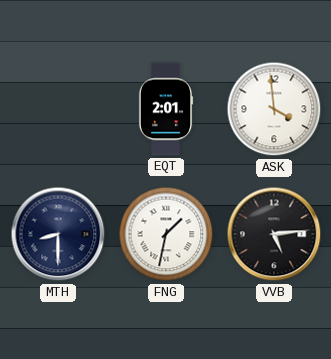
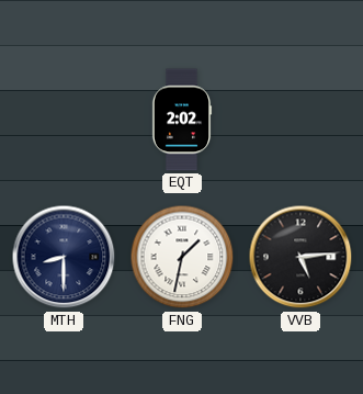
EQT: 2:01 -> 2:02 (182, 120)
ASK: 3:59 -> none (274, 109)
